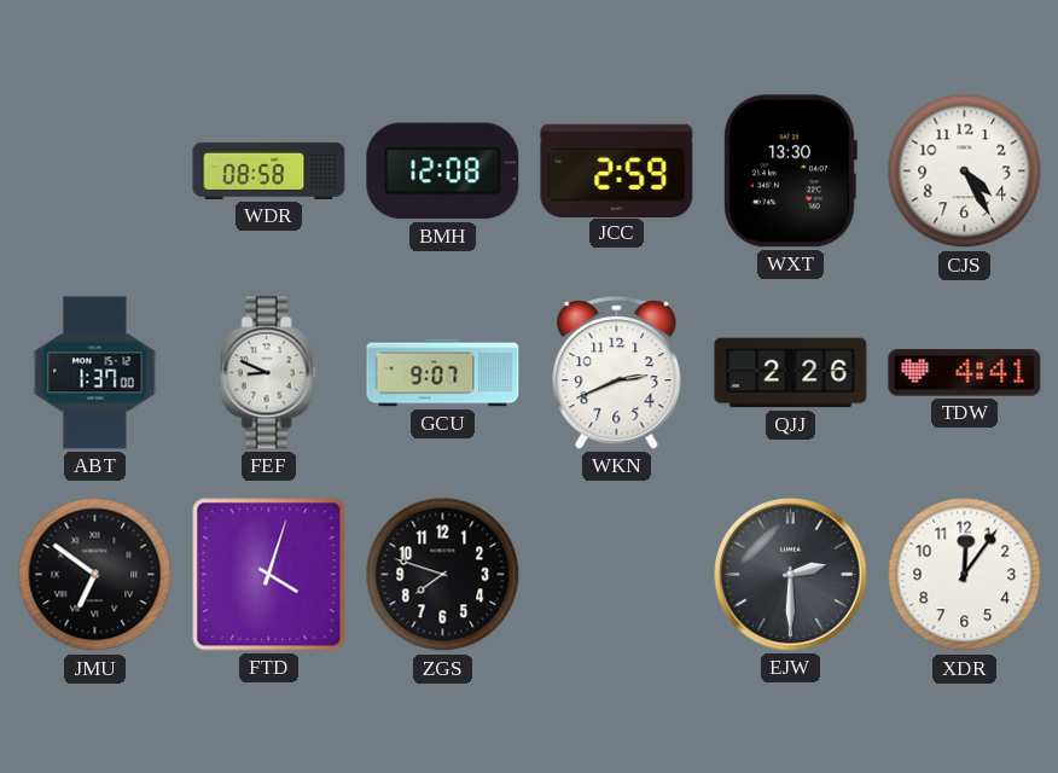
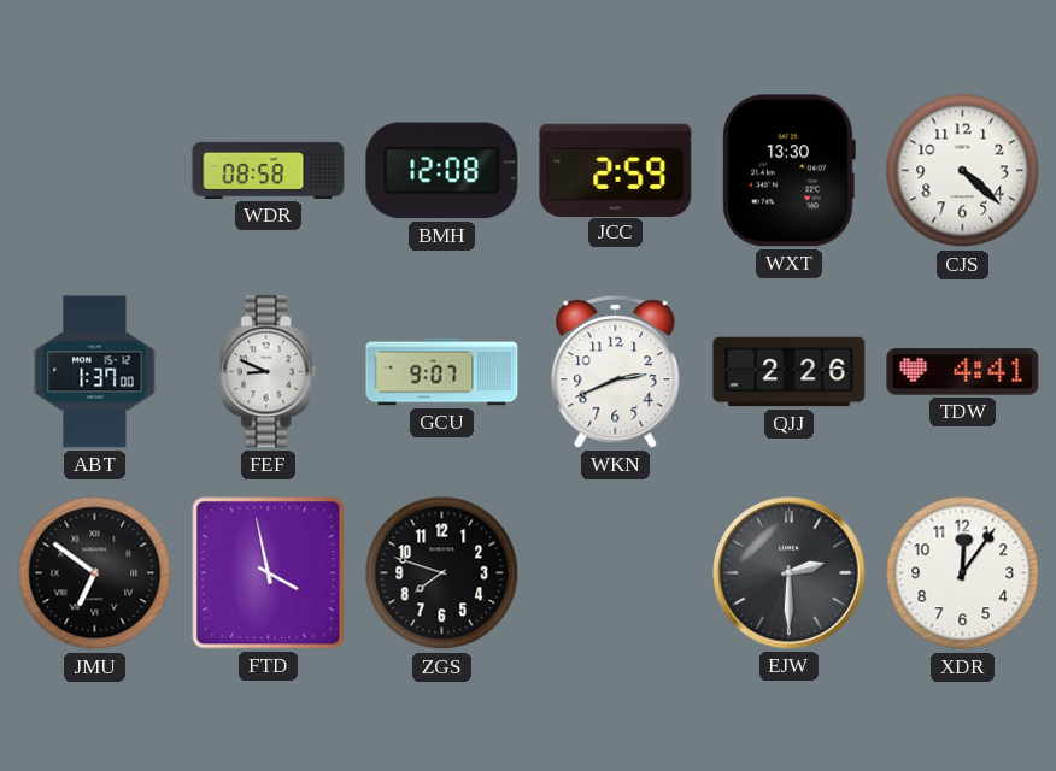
CJS: 4:25 -> 4:22 (963, 171)
FTD: 4:03 -> 3:58 (269, 573)
